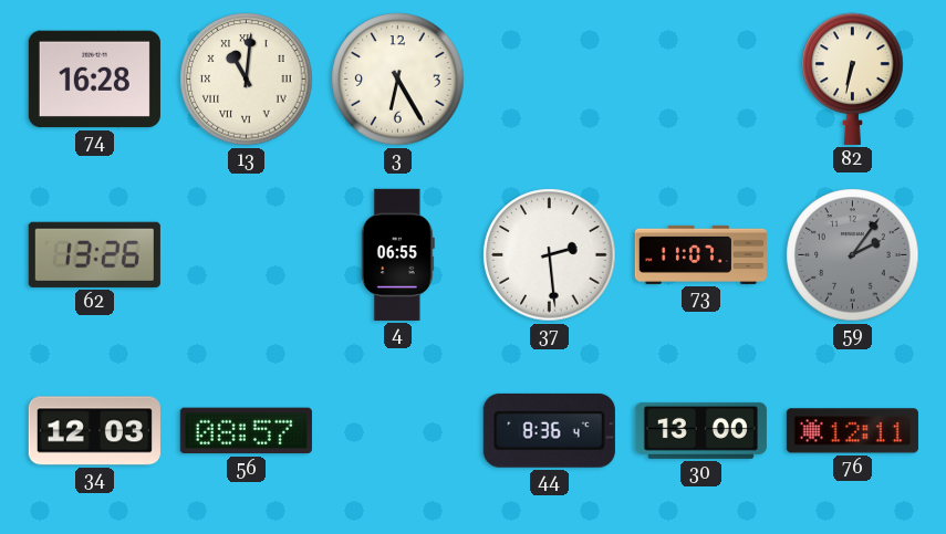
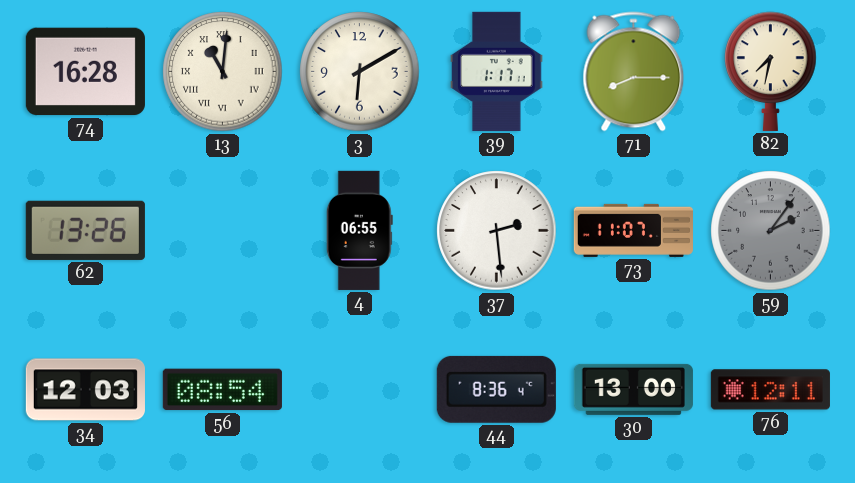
3: 6:25 -> 6:10 (360, 72)
39: none -> 1:17 (497, 71)
71: none -> 8:15 (634, 72)
82: 6:32 -> 7:32 (771, 71)
56: 08:57 -> 08:54 (222, 390)
